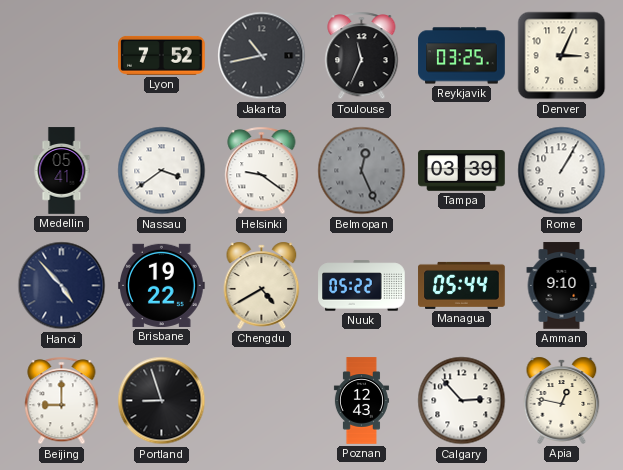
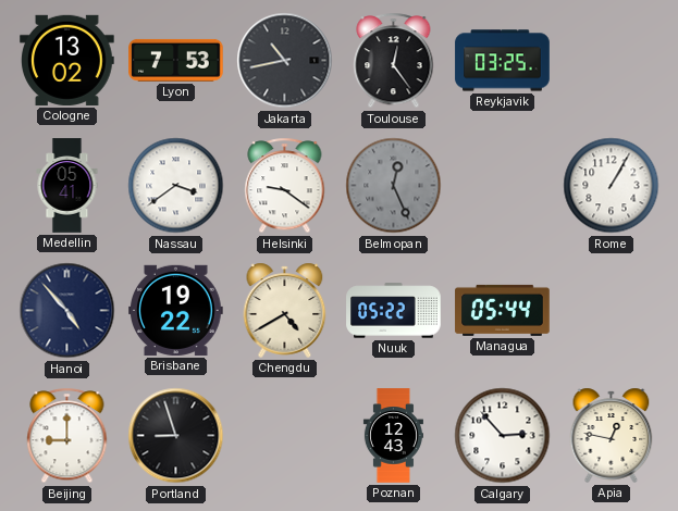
Cologne: none -> 13:02 (67, 60)
Lyon: 7:52 -> 7:53 (176, 60)
Toulouse: 11:34 -> 12:24 (394, 61)
Denver: 3:04 -> none (562, 56)
Tampa: 03:39 -> none (462, 171)
Amman: 9:10 -> none (562, 286)
